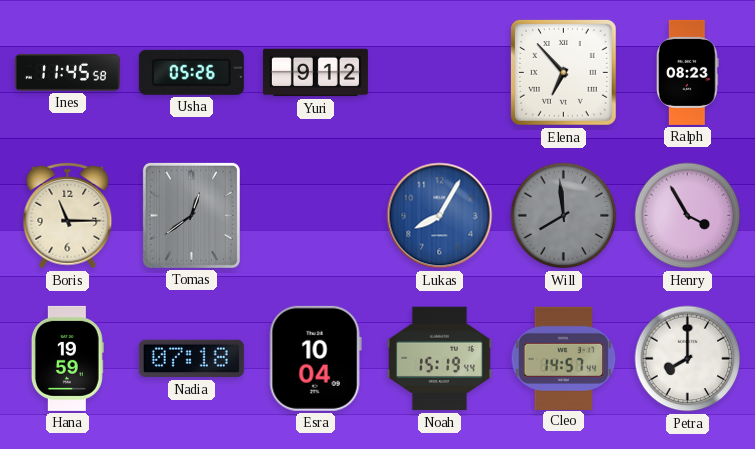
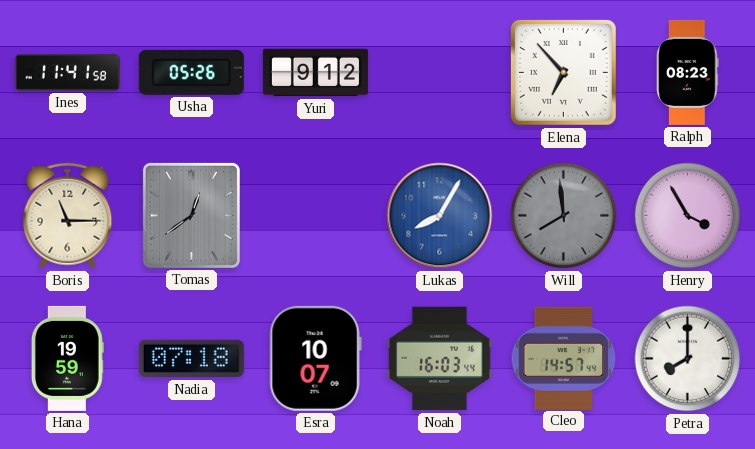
Ines: 11:45 -> 11:41 (67, 72)
Esra: 10:04 -> 10:07 (315, 358)
Noah: 15:19 -> 16:03 (439, 359)
